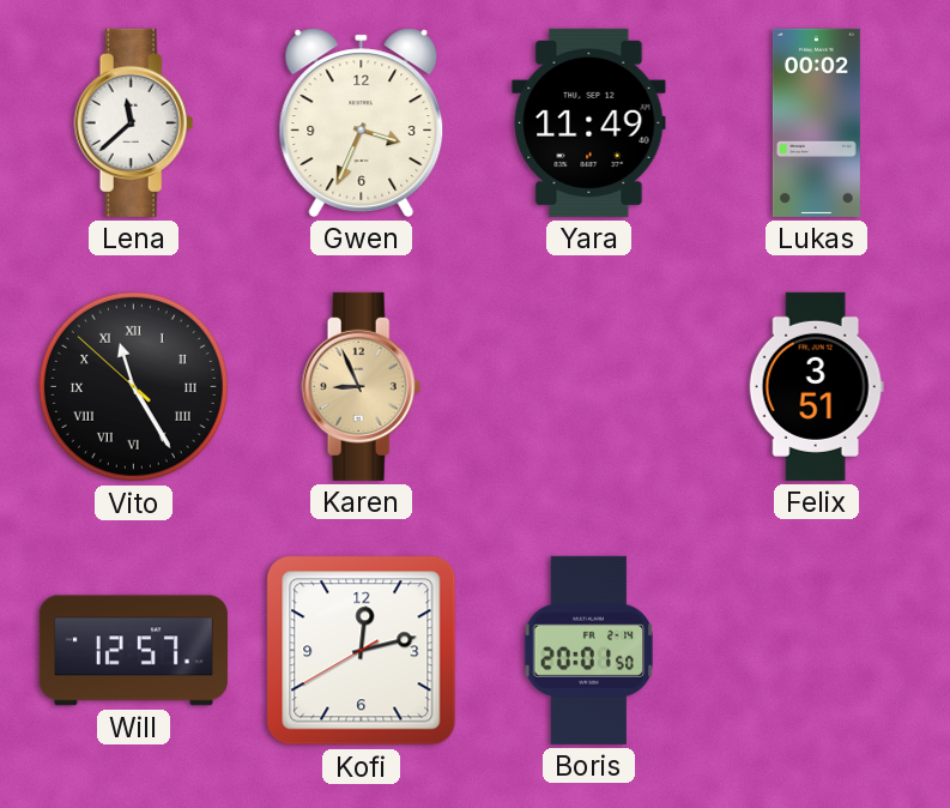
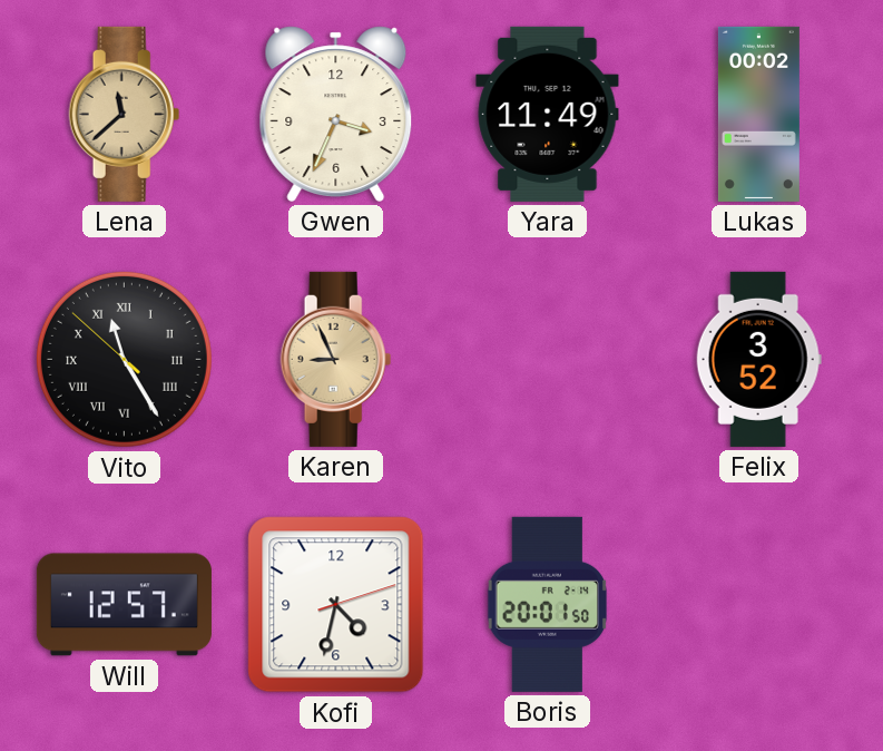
Lena dial: white -> champagne (125, 114)
Felix: 3:51 -> 3:52 (758, 359)
Kofi: 12:12 -> 4:32 (336, 605)
